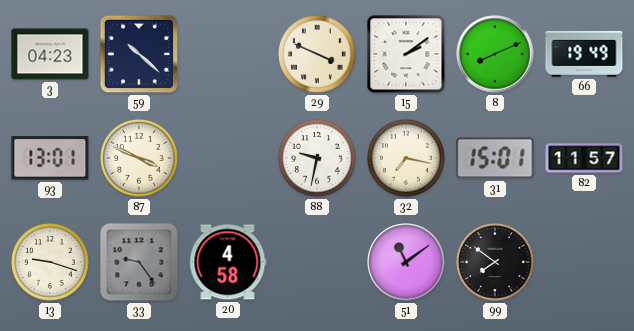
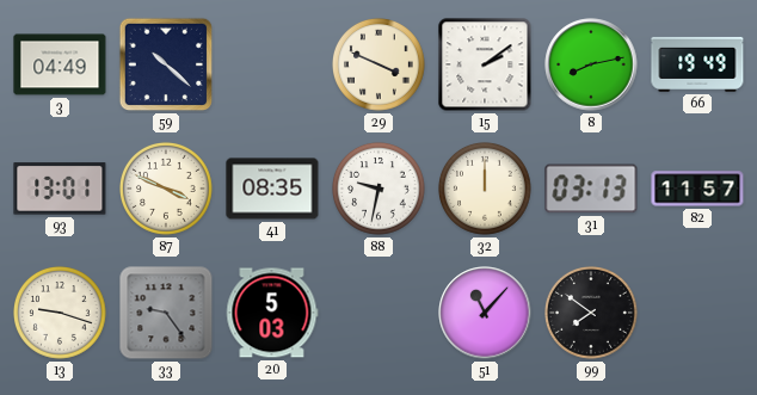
3: 04:23 -> 04:49 (60, 64)
8: 8:11 -> 8:13 (591, 64)
41: none -> 08:35 (272, 189)
32: 7:17 -> 12:00 (486, 190)
31: 15:01 -> 03:13 (591, 189)
20: 4:58 -> 5:03 (272, 313)
51: 11:09 -> 11:07 (485, 313)
